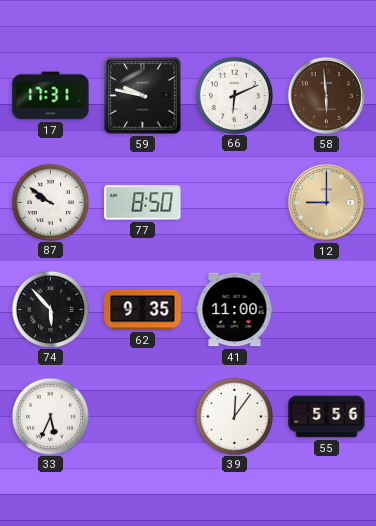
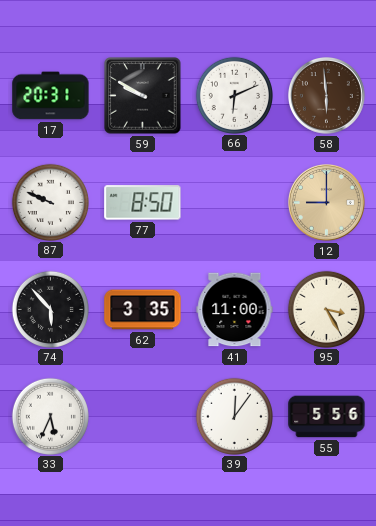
17: 17:31 -> 20:31 (51, 96)
59: 9:47 -> 9:50 (143, 96)
87: 9:51 -> 9:49 (50, 202)
62: 9:35 -> 3:35 (143, 310)
95: none -> 3:25 (326, 309)
